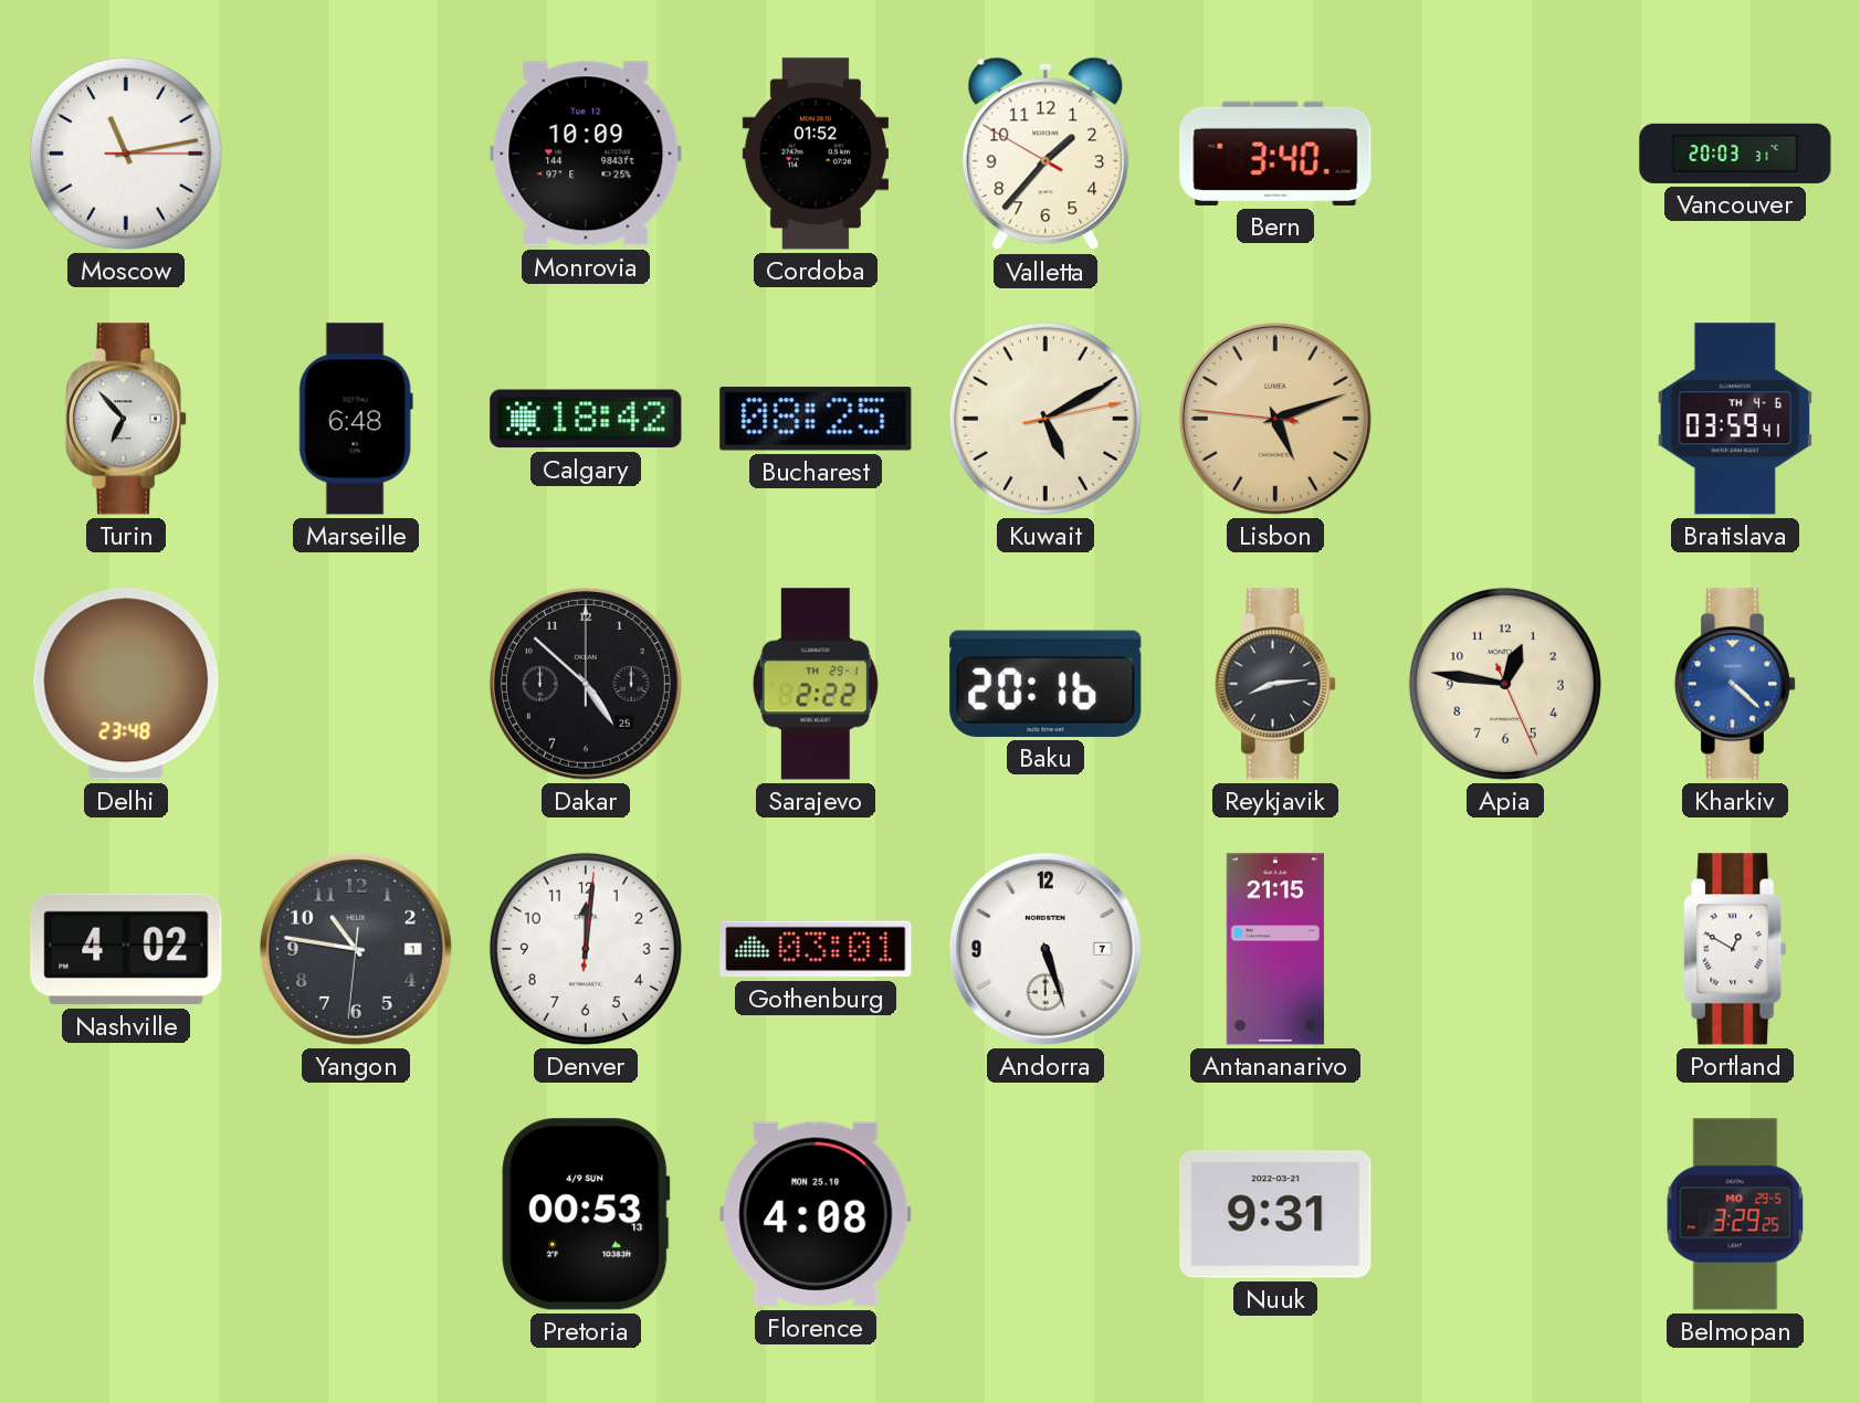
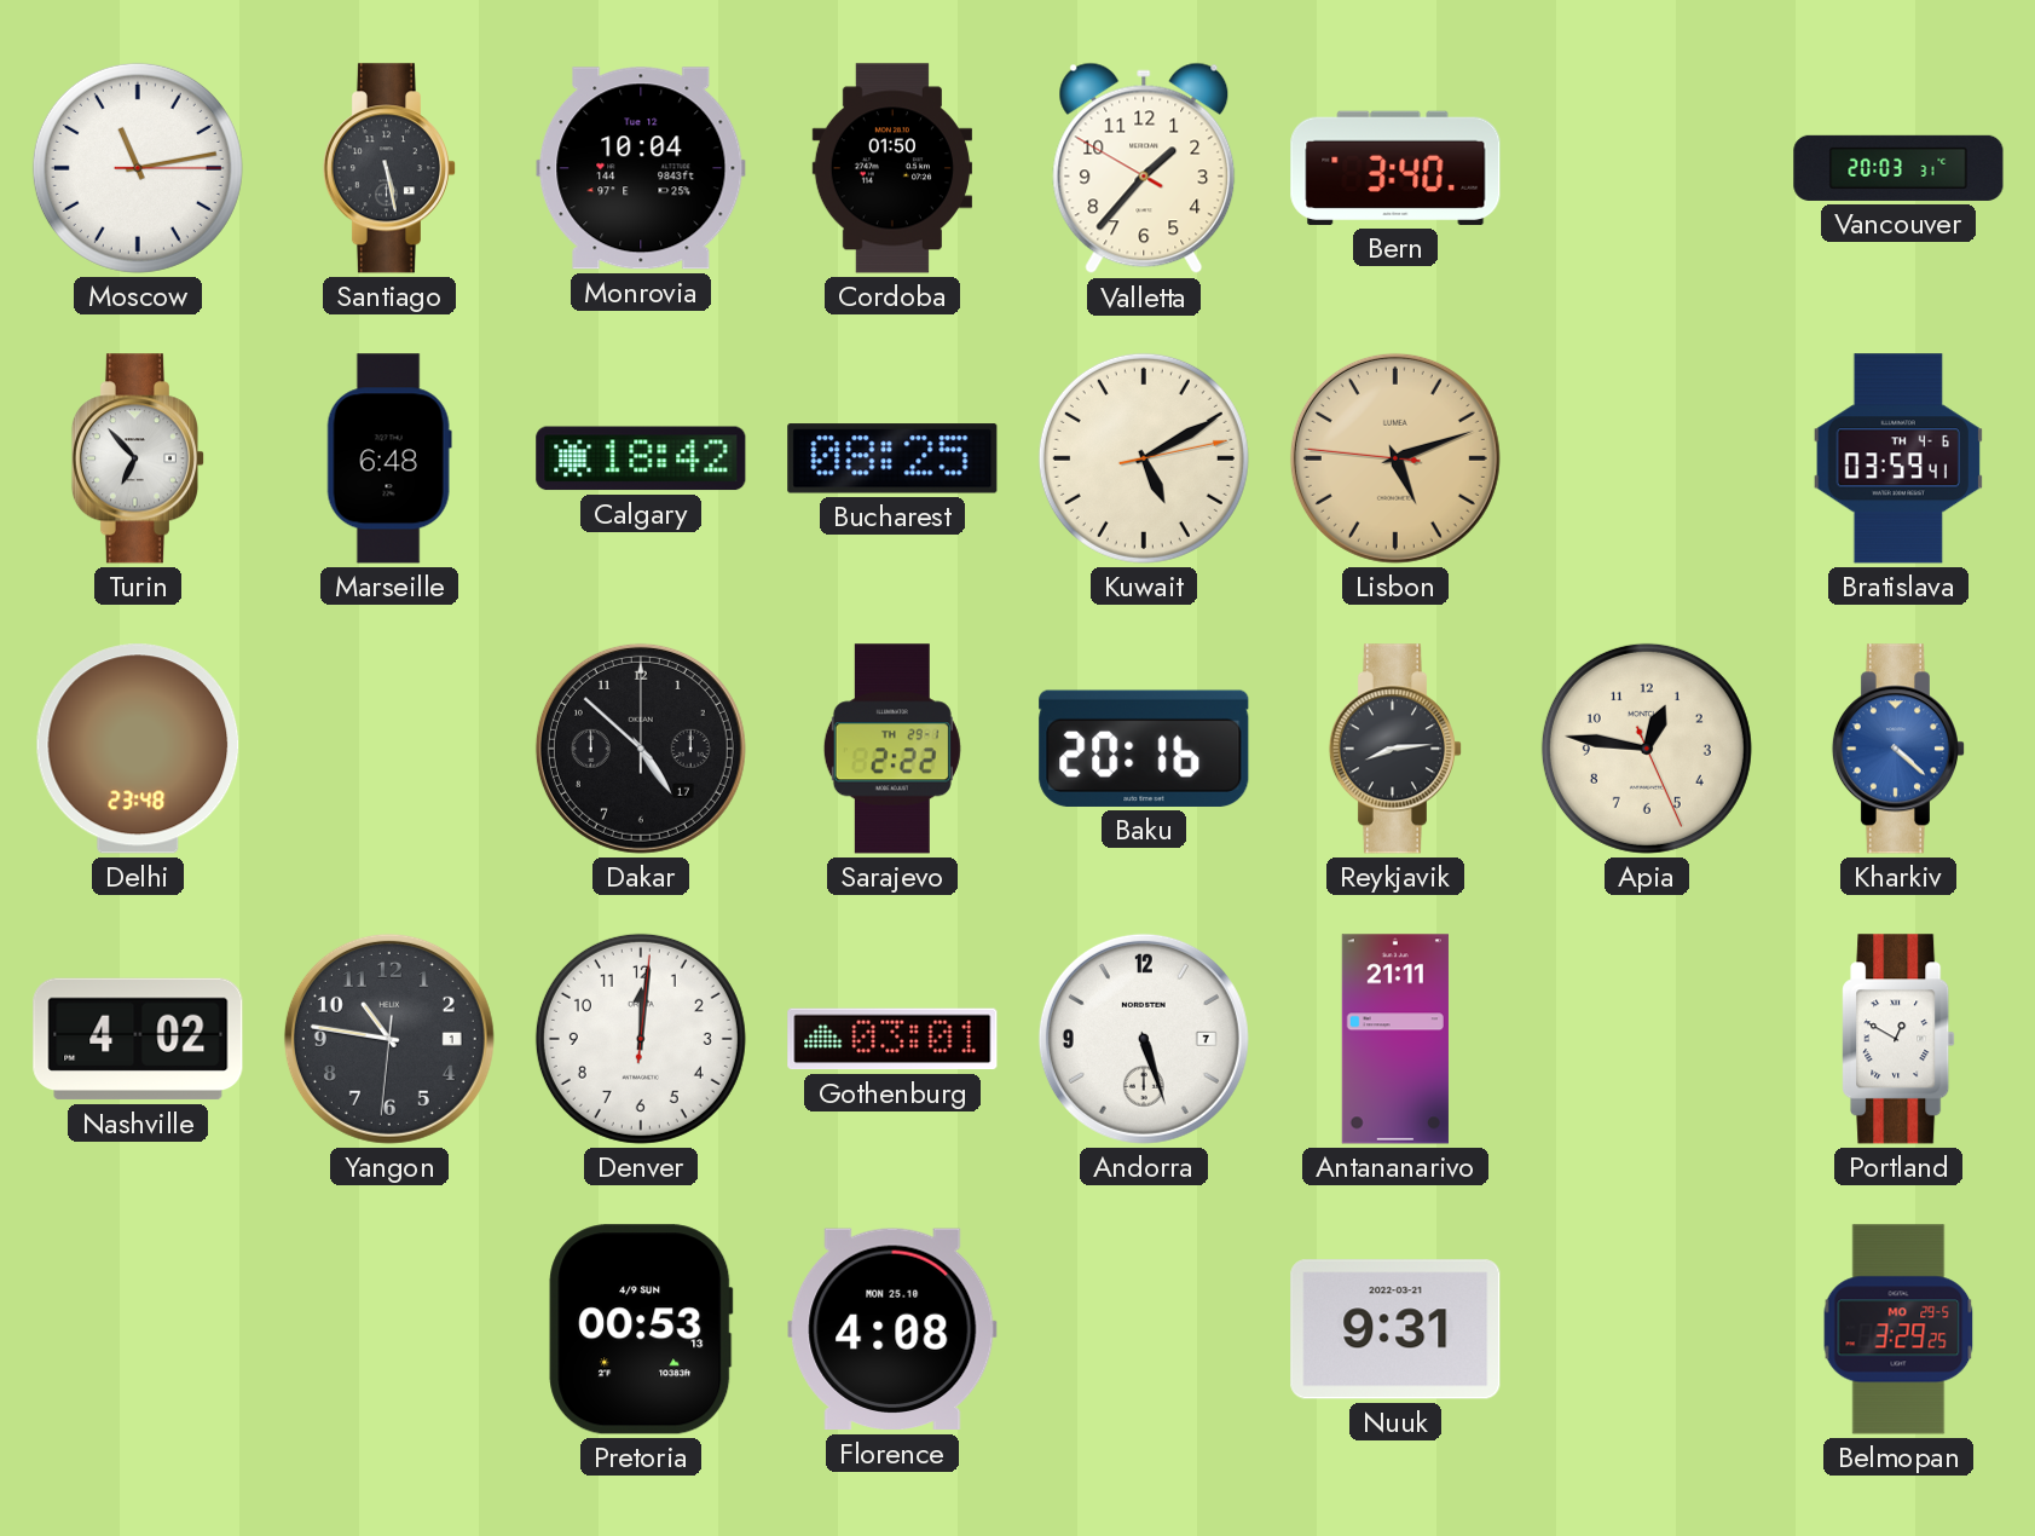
Santiago: none -> 5:28 (389, 168)
Monrovia: 10:09 -> 10:04 (641, 168)
Cordoba: 01:52 -> 01:50 (892, 168)
Dakar date: 25 -> 17 (641, 749)
Antananarivo: 21:15 -> 21:11 (1395, 1039)
